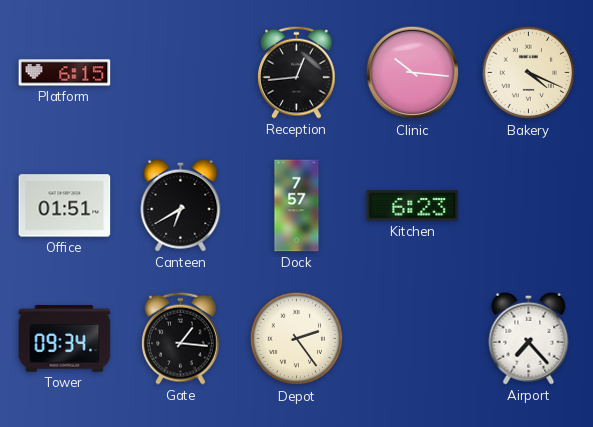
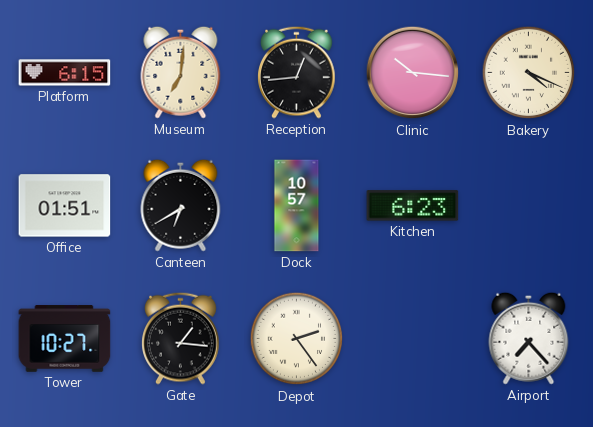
Museum: none -> 7:01 (181, 72)
Dock: 7:57 -> 10:57 (297, 206)
Tower: 09:34 -> 10:27 (65, 339)
